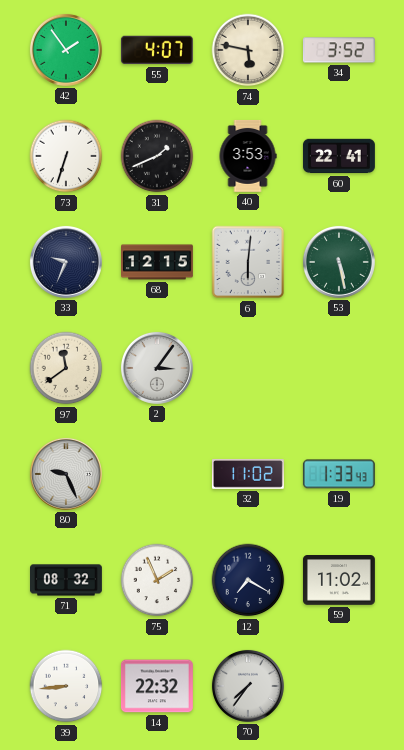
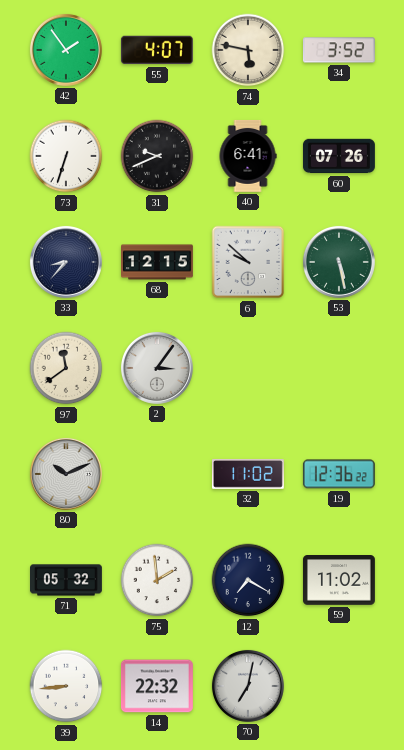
31: 1:41 -> 9:41 (157, 156)
40: 3:53 -> 6:41 (248, 156)
60: 22:41 -> 07:26 (339, 156)
33: 9:34 -> 8:37 (66, 262)
6: 6:01 -> 9:52 (248, 262)
80: 9:26 -> 10:11 (66, 474)
19: 1:33 -> 12:36 (339, 474)
71: 08:32 -> 05:32 (67, 580)
75: 1:56 -> 1:59 (157, 580)
70: 7:36 -> 7:02 (248, 686)
